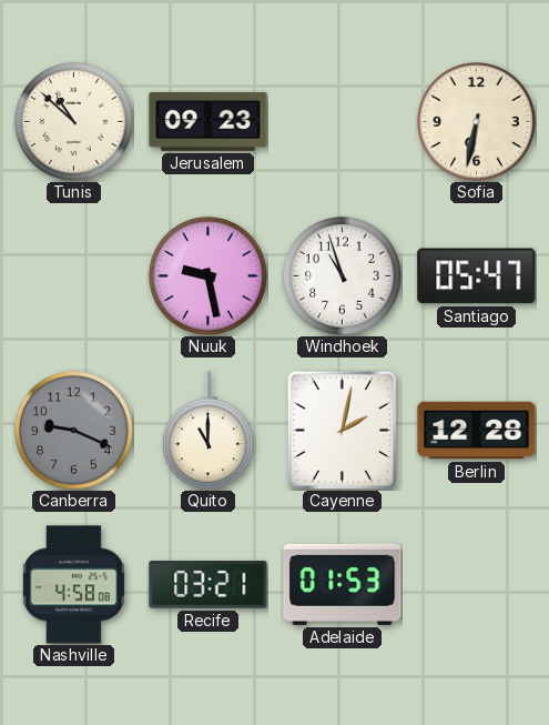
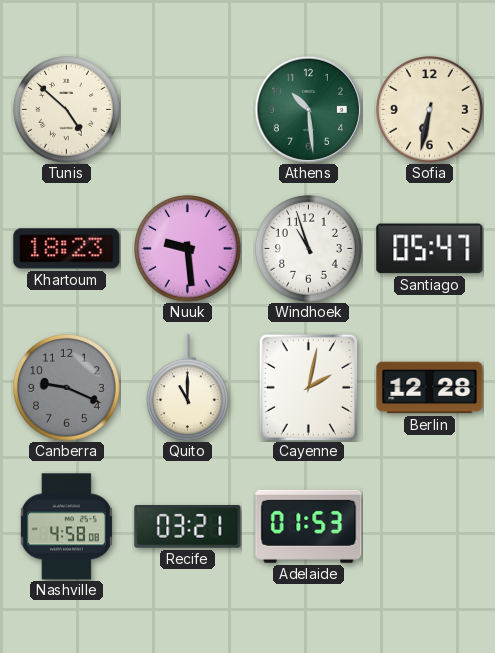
Tunis: 10:52 -> 4:52 (67, 110)
Jerusalem: 09:23 -> none (209, 121)
Athens: none -> 10:29 (308, 109)
Khartoum: none -> 18:23 (67, 249)
Nuuk: 9:28 -> 9:29 (188, 249)
